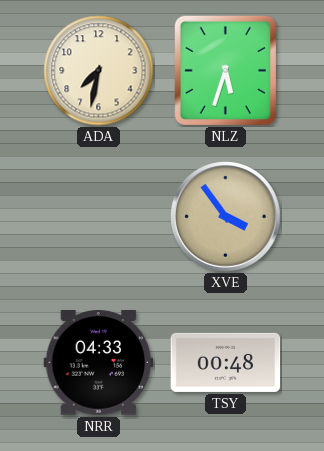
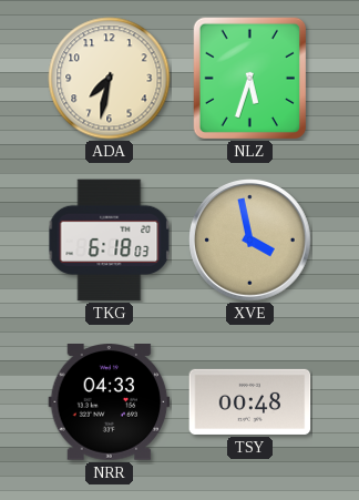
TKG: none -> 6:18 (110, 241)
XVE: 3:54 -> 3:58 (250, 241)
